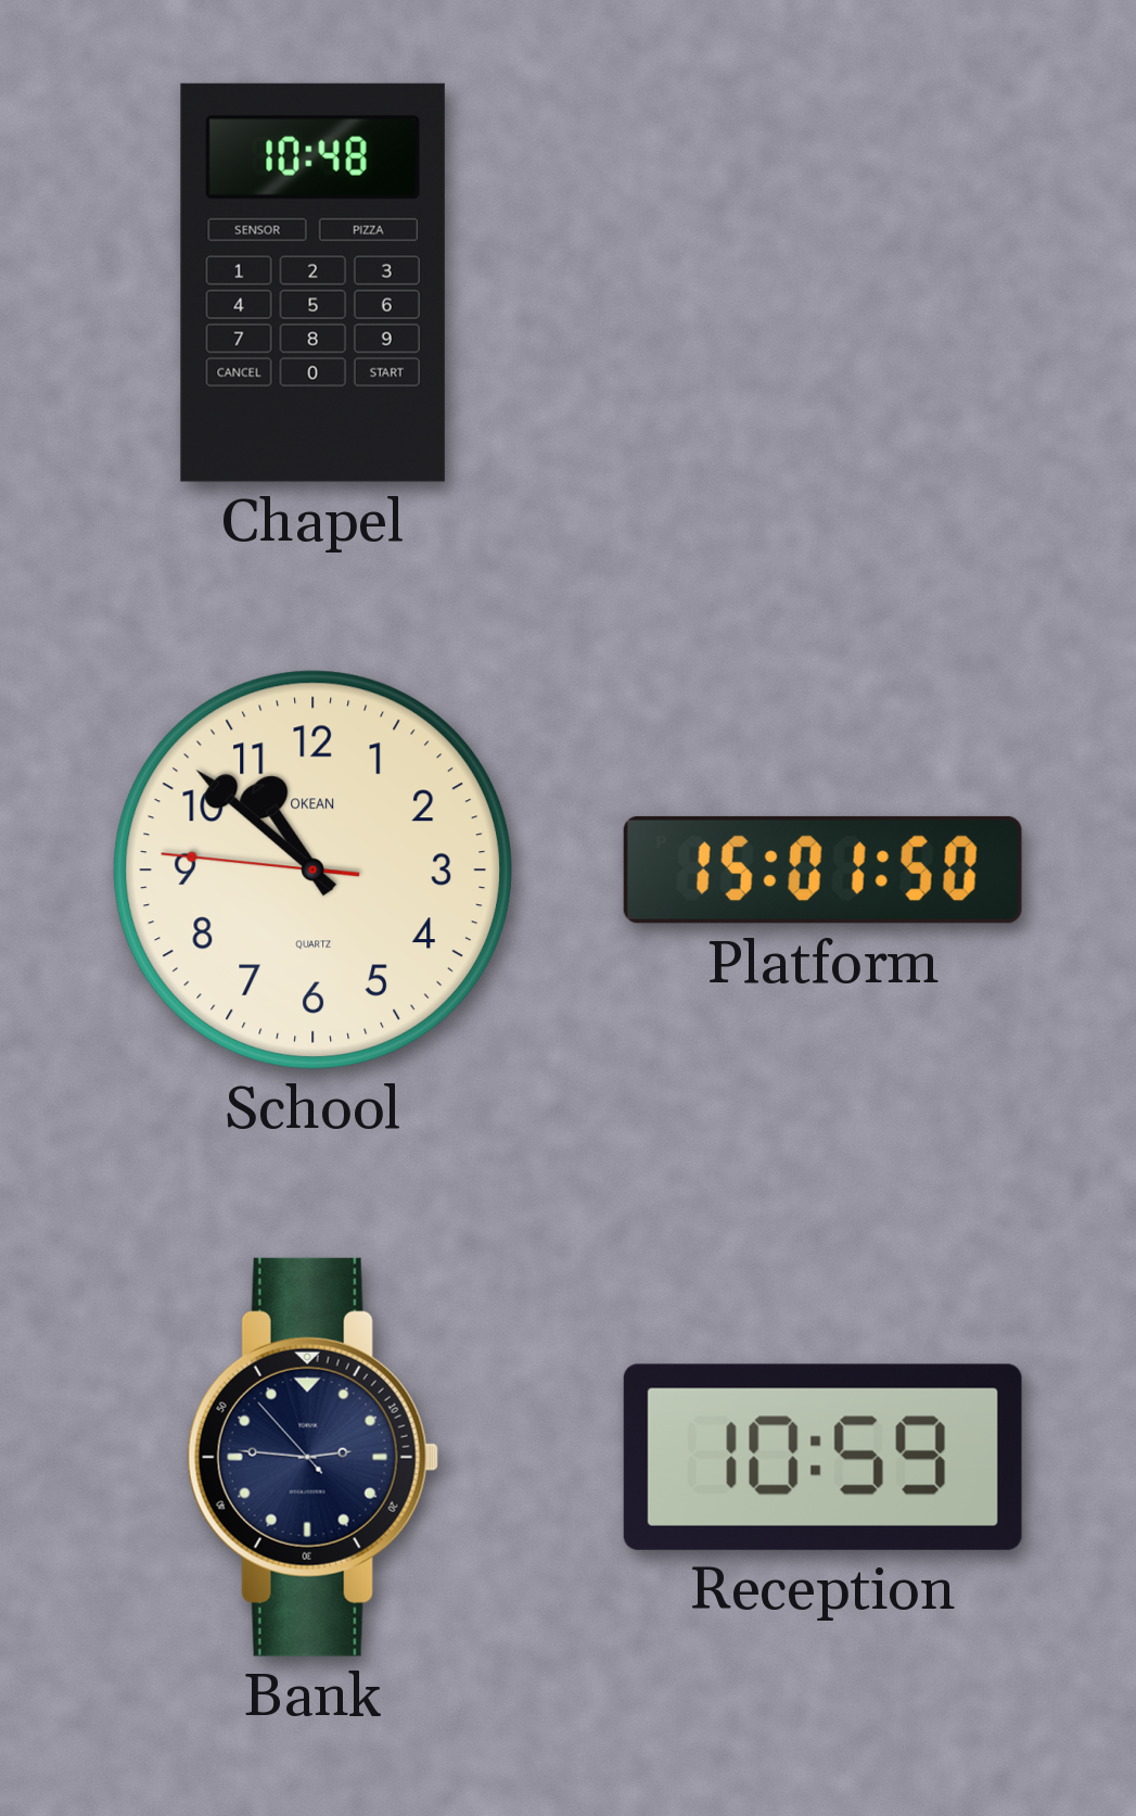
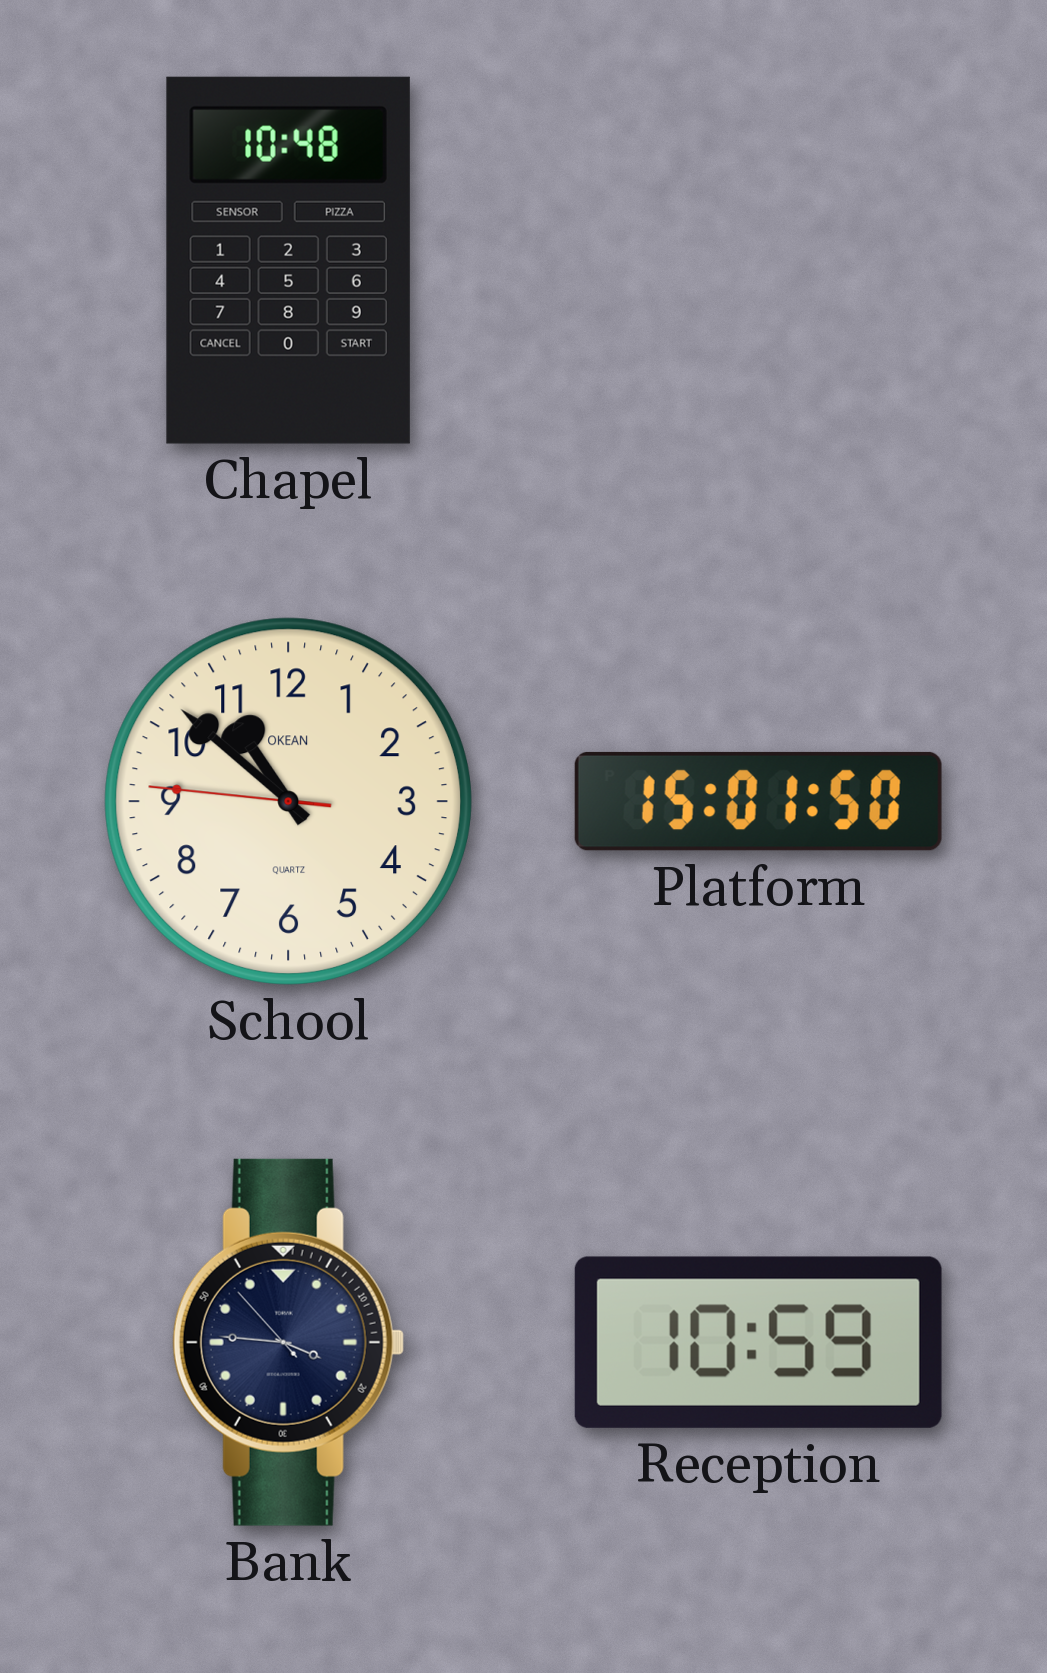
Bank: 2:45 -> 3:45 (288, 1342)
